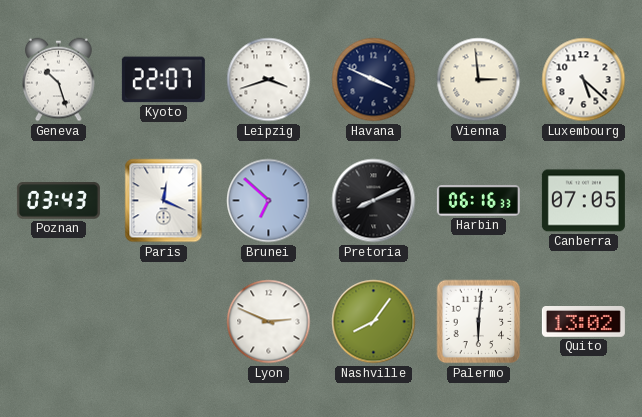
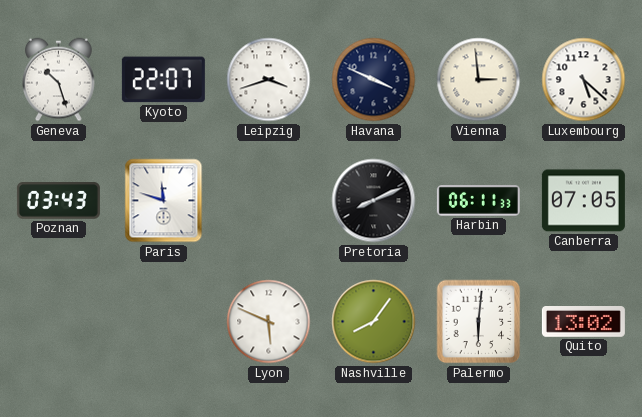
Paris: 12:19 -> 11:48 (164, 201)
Brunei: 6:52 -> none (269, 201)
Harbin: 06:16 -> 06:11 (478, 201)
Lyon: 2:49 -> 5:49 (269, 322)
